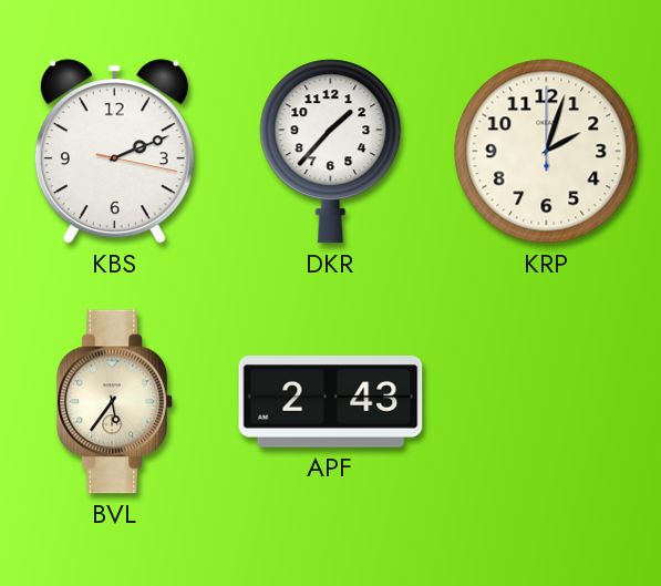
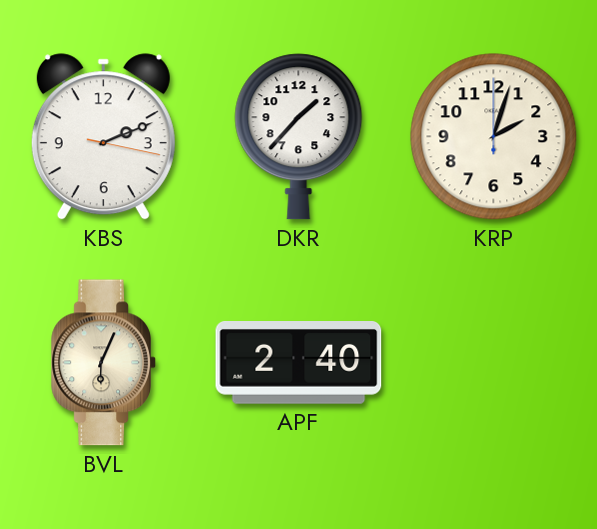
BVL: 5:36 -> 6:04 (104, 363)
APF: 2:43 -> 2:40 (299, 363)
